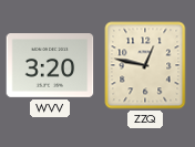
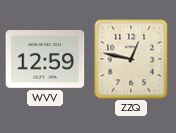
WVV: 3:20 -> 12:59 (45, 60)
